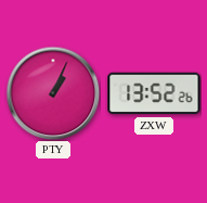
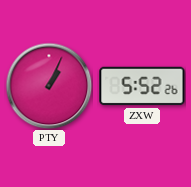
ZXW: 13:52 -> 5:52 (142, 86)
